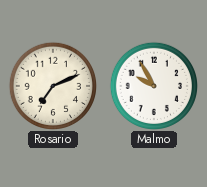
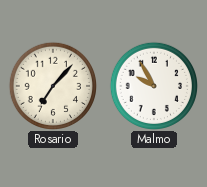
Rosario: 7:11 -> 7:07 (52, 85)
